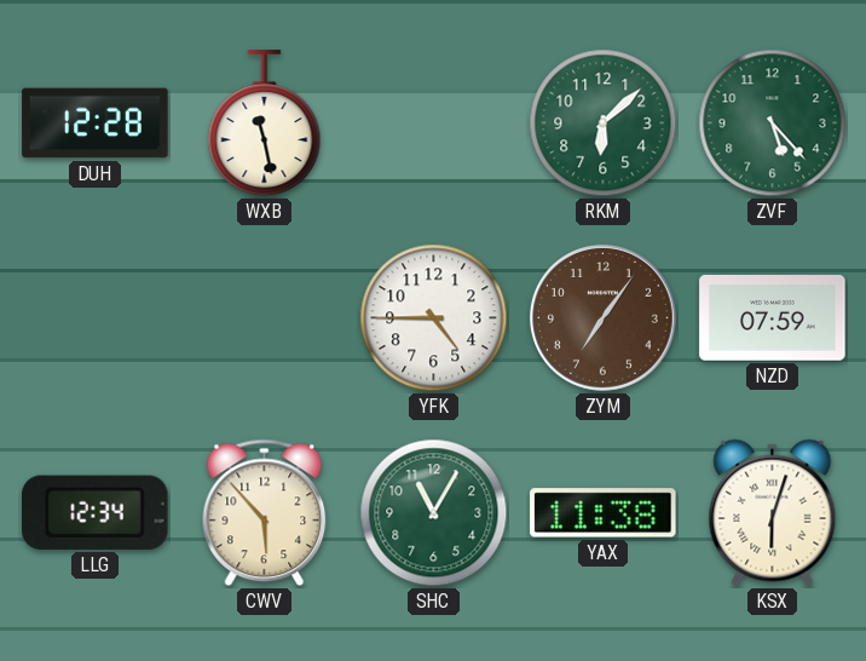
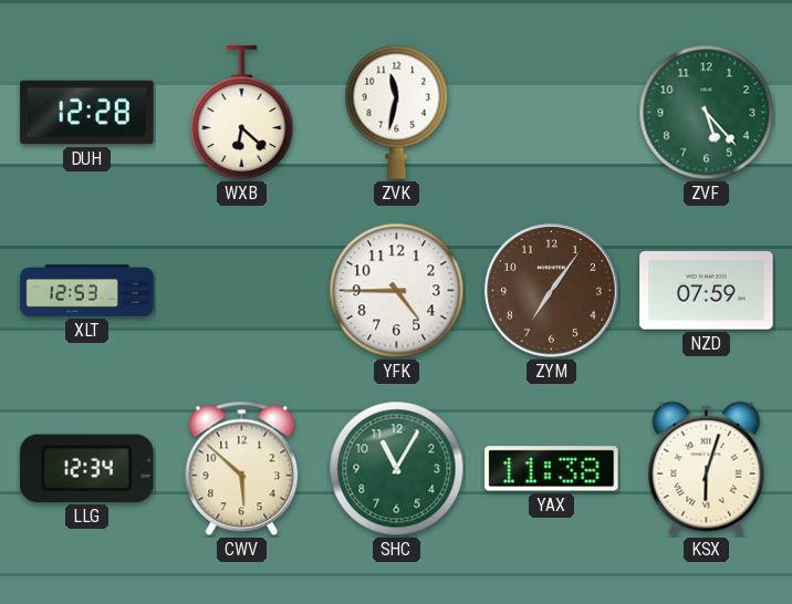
WXB: 11:28 -> 6:22 (242, 113)
ZVK: none -> 11:32 (397, 112)
RKM: 6:08 -> none (604, 123)
XLT: none -> 12:53 (87, 291)
CWV: 5:53 -> 5:52 (242, 469)
